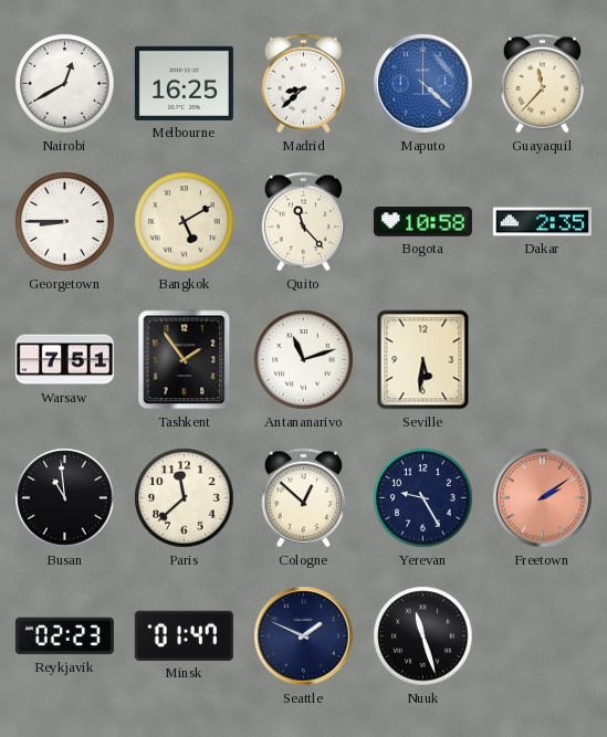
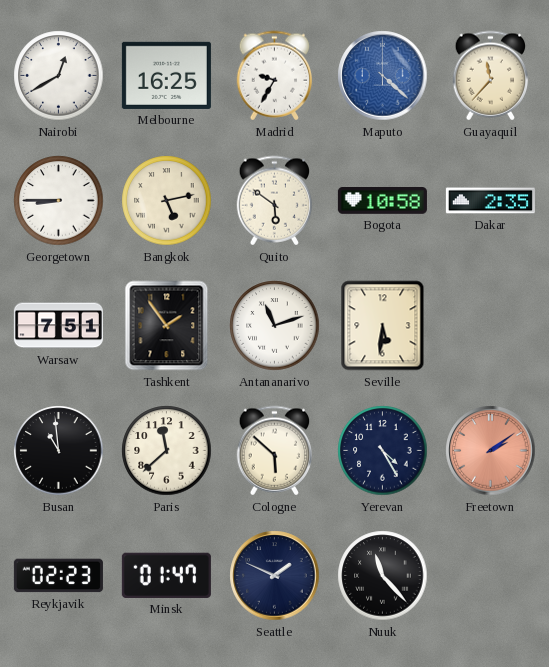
Madrid: 8:38 -> 9:35 (275, 76)
Bangkok: 5:10 -> 5:13 (167, 201)
Quito: 11:23 -> 5:51 (275, 201)
Cologne: 12:52 -> 5:52 (275, 451)
Yerevan: 9:25 -> 4:25 (383, 451)
Nuuk: 11:27 -> 11:23 (383, 576)
